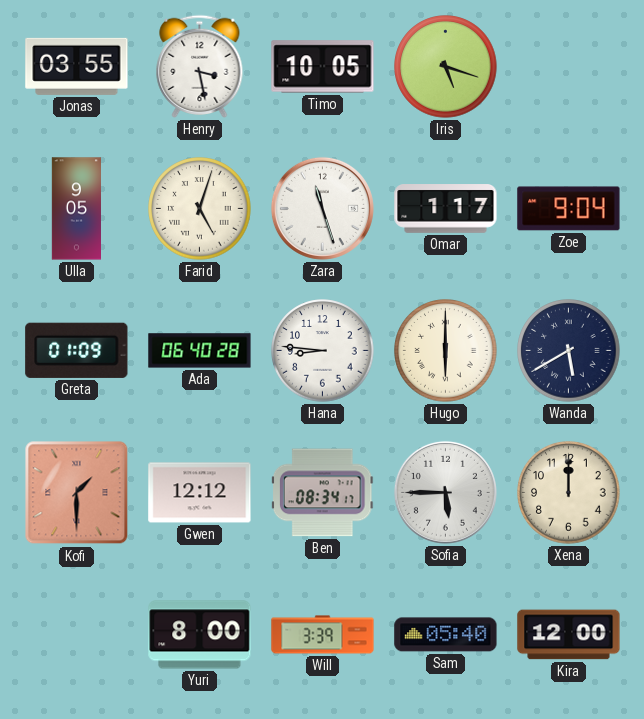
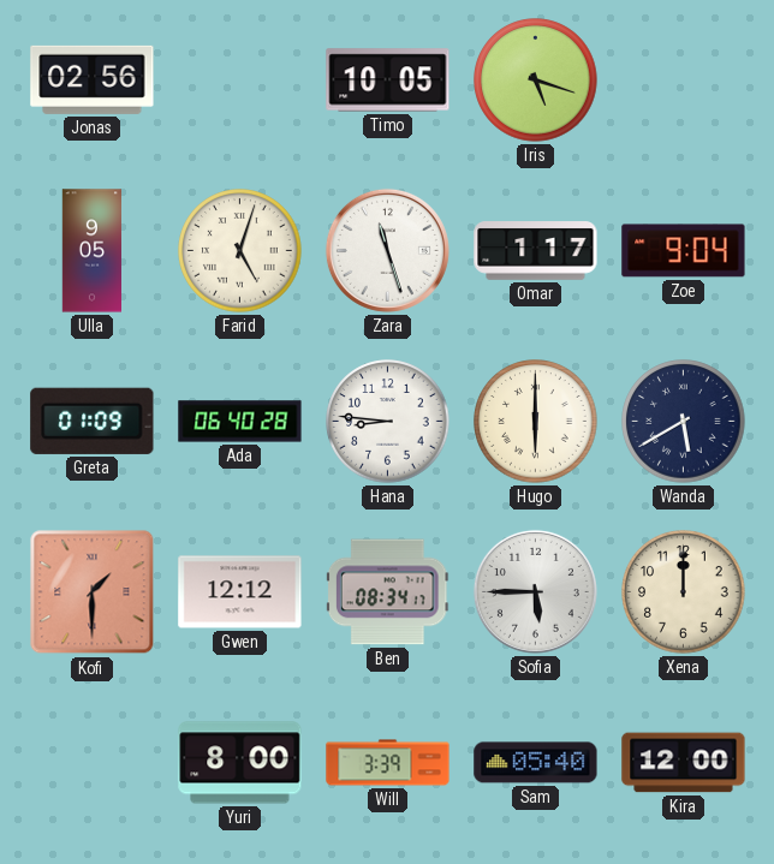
Jonas: 03:55 -> 02:56 (93, 79)
Henry: 3:28 -> none (200, 66)
